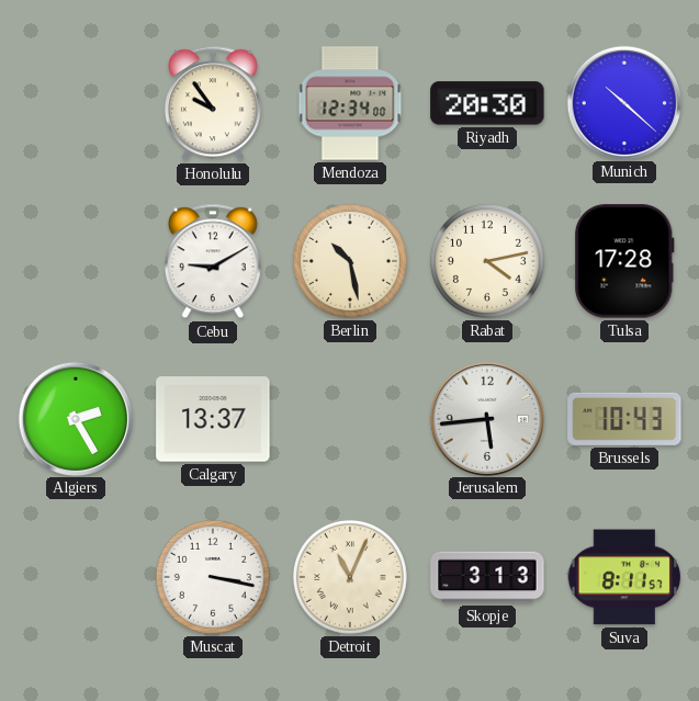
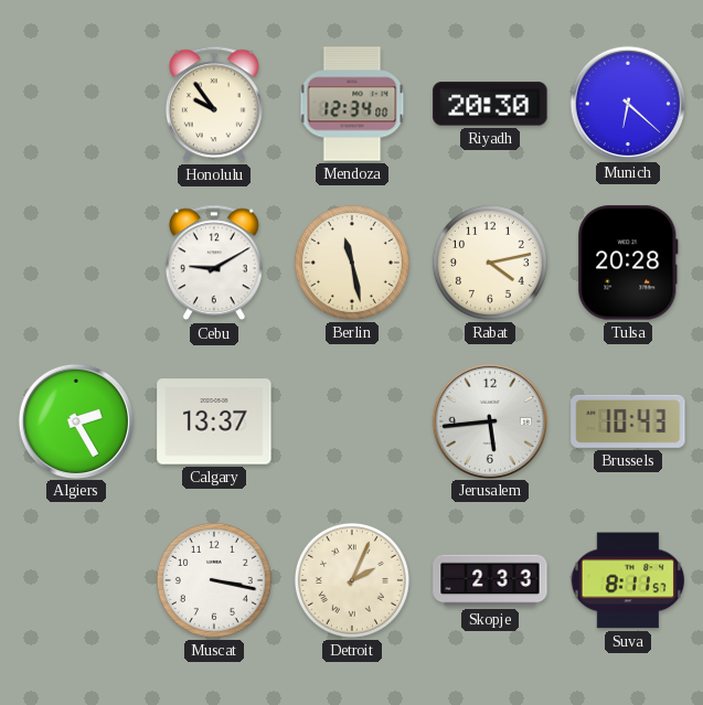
Munich: 10:22 -> 6:22 (627, 103)
Berlin: 10:28 -> 11:28 (352, 263)
Tulsa: 17:28 -> 20:28 (628, 263)
Detroit: 11:04 -> 2:04 (352, 580)
Skopje: 3:13 -> 2:33 (490, 580)
